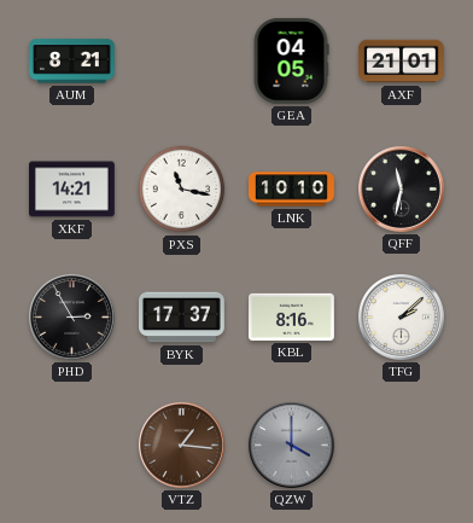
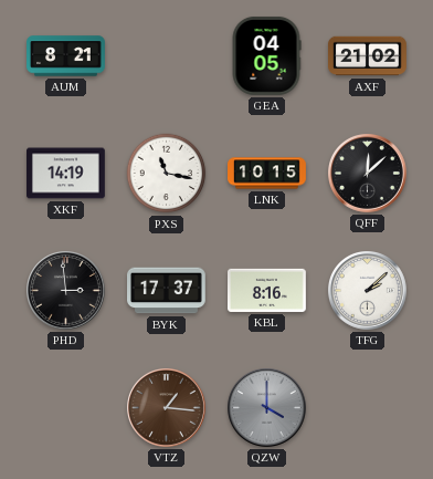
AXF: 21:01 -> 21:02 (368, 56)
XKF: 14:21 -> 14:19 (66, 174)
LNK: 10:10 -> 10:15 (267, 174)
QFF: 11:32 -> 12:08 (368, 174)
PHD: 2:55 -> 2:59 (66, 291)
